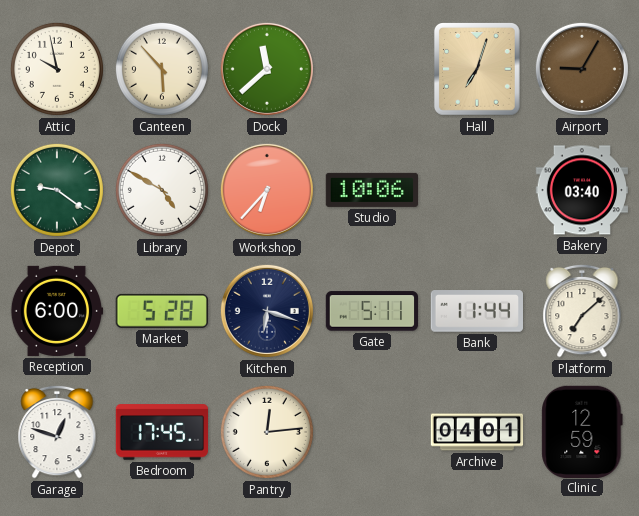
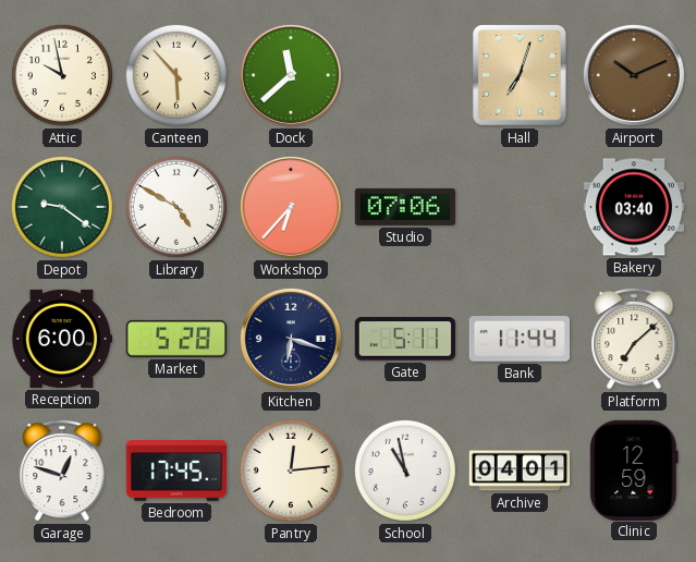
Airport: 9:05 -> 10:11 (634, 75)
Studio: 10:06 -> 07:06 (404, 207)
School: none -> 10:58 (405, 471)
